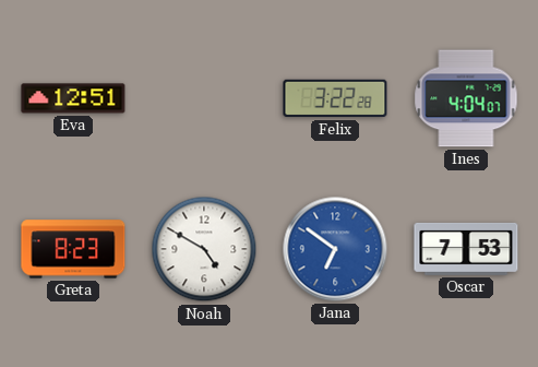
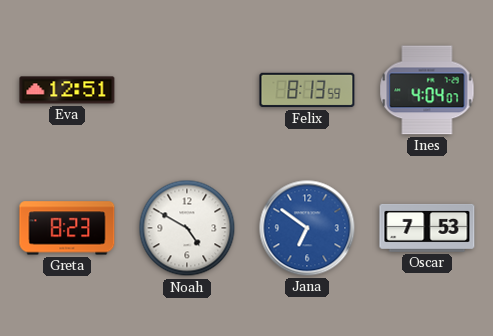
Felix: 3:22 -> 8:13 (307, 90)
